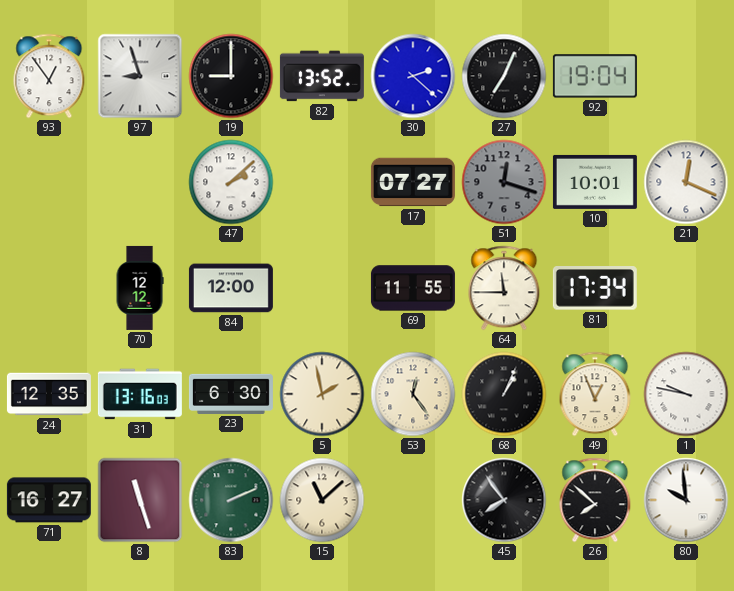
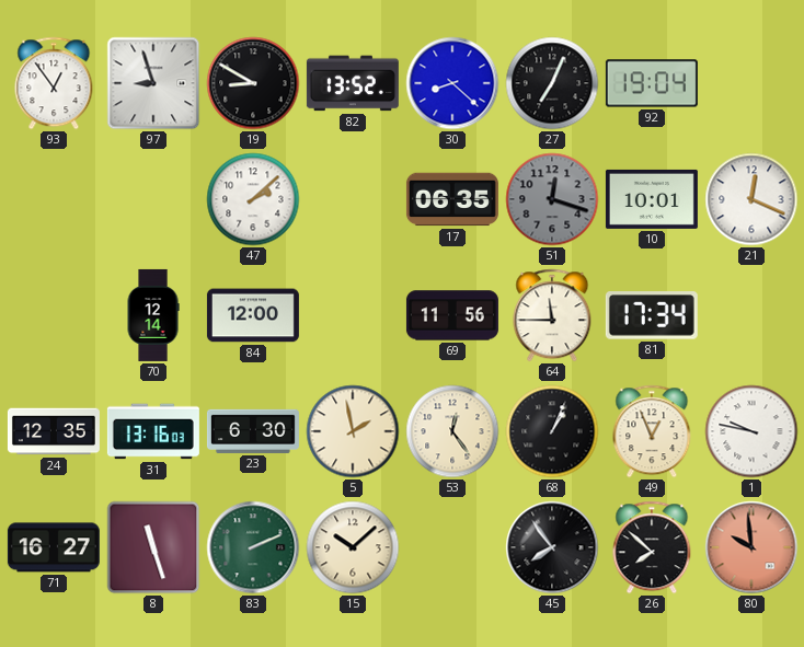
19: 9:00 -> 8:50 (253, 83)
30: 2:22 -> 8:22 (452, 83)
17: 07:27 -> 06:35 (452, 199)
70: 12:12 -> 12:14 (153, 315)
69: 11:55 -> 11:56 (452, 315)
15: 11:08 -> 10:08 (353, 547)
80 dial: white -> salmon (751, 547)
